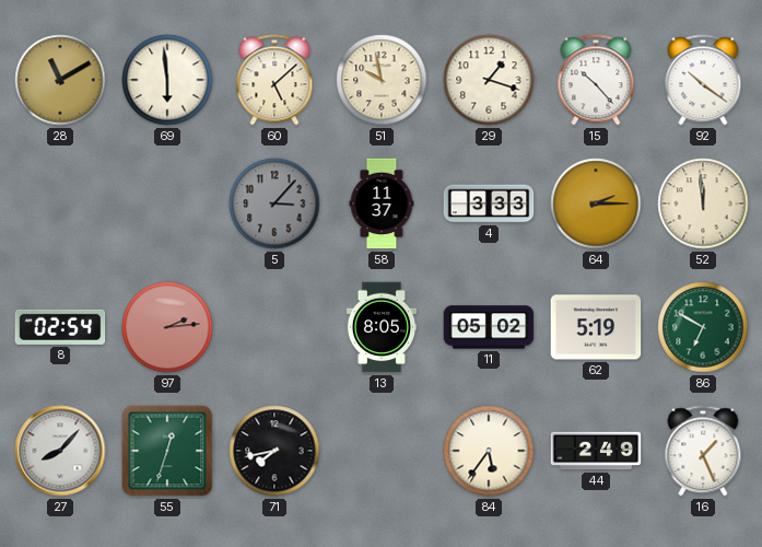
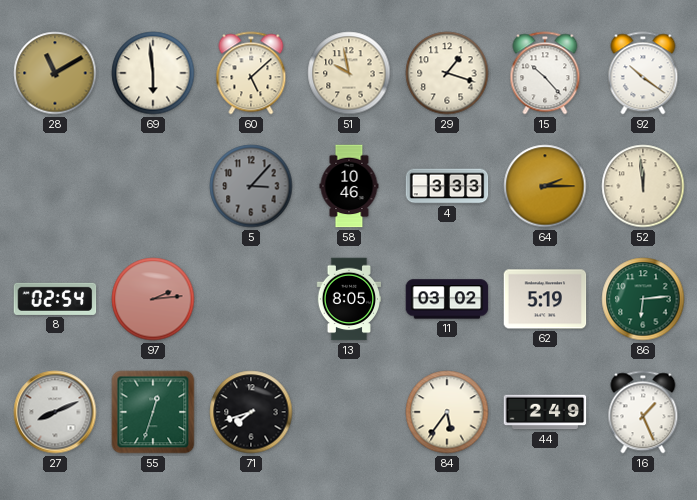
58: 11:37 -> 10:46 (349, 186)
11: 05:02 -> 03:02 (447, 299)
86: 6:50 -> 6:14 (643, 299)
27: 8:07 -> 8:11 (55, 412)
71: 7:43 -> 7:42 (251, 412)
